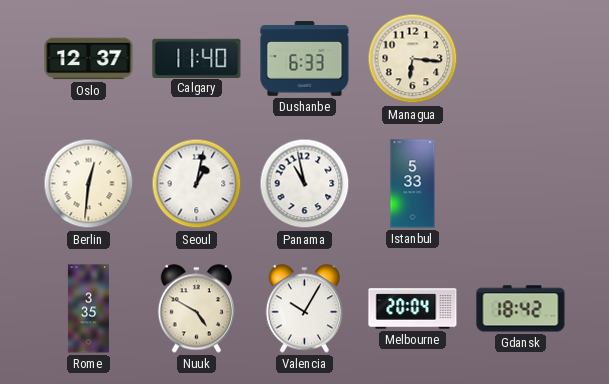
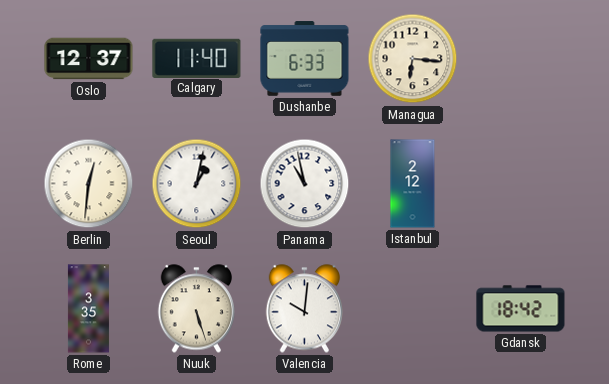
Istanbul: 5:33 -> 2:12 (413, 184)
Nuuk: 4:50 -> 5:27 (196, 309)
Valencia: 10:05 -> 10:01 (304, 309)
Melbourne: 20:04 -> none (413, 309)
